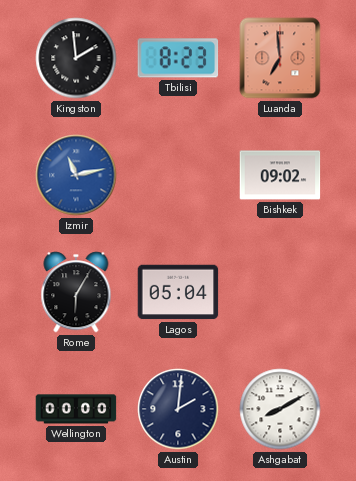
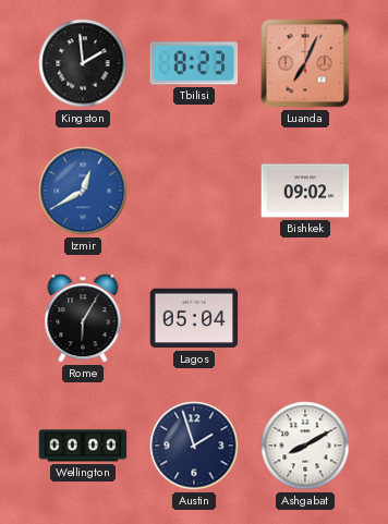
Luanda: 6:59 -> 7:04 (305, 63)
Izmir: 11:13 -> 12:40 (83, 191)
Austin: 2:01 -> 1:57 (194, 446)
